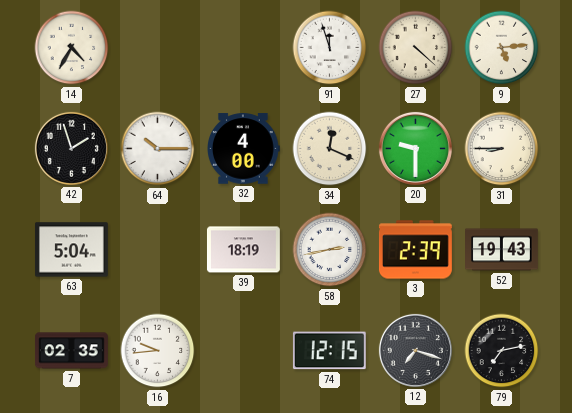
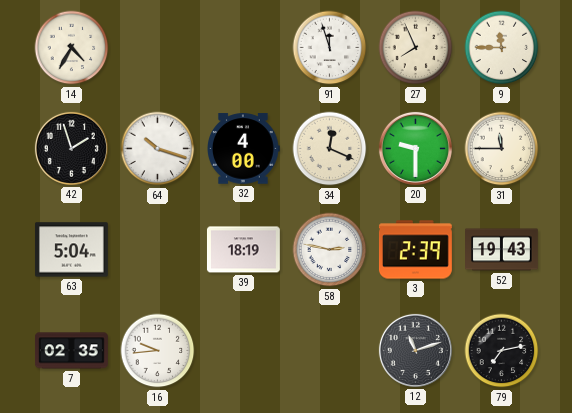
27: 4:22 -> 7:56 (416, 48)
9: 5:14 -> 11:45 (502, 48)
64: 10:15 -> 10:18 (158, 149)
31: 8:45 -> 11:45 (502, 149)
58: 2:43 -> 2:47 (330, 250)
74: 12:15 -> none (329, 351)
12: 7:18 -> 11:12 (415, 350)
